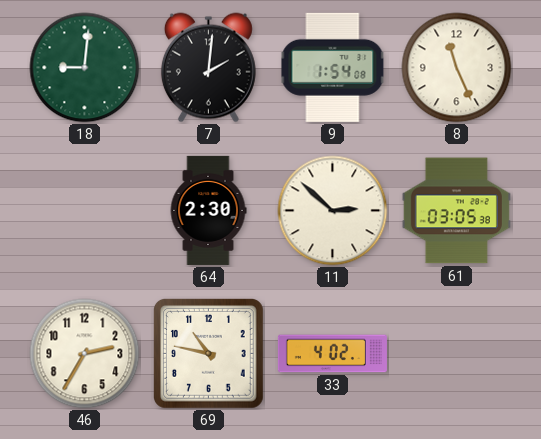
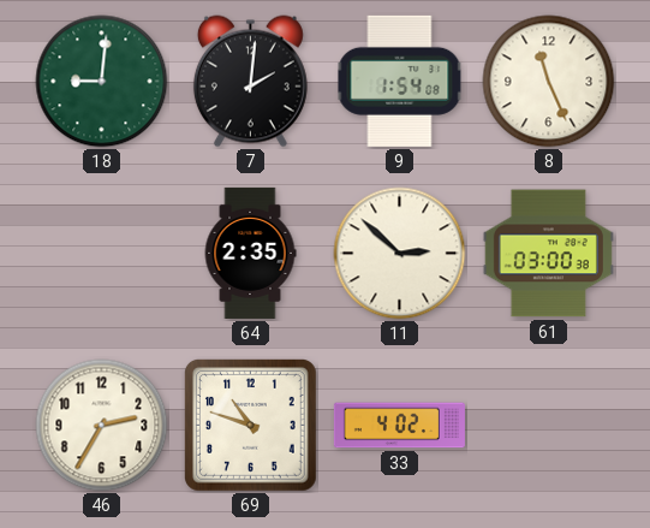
64: 2:30 -> 2:35 (250, 253)
61: 03:05 -> 03:00 (548, 254)
69: 10:47 -> 10:48 (251, 426)
